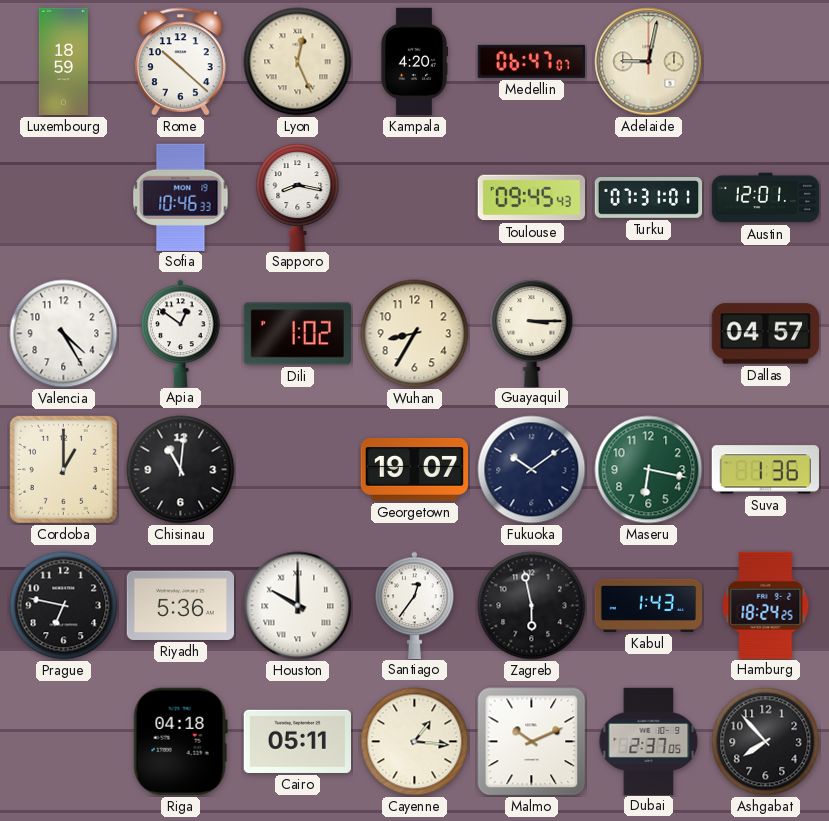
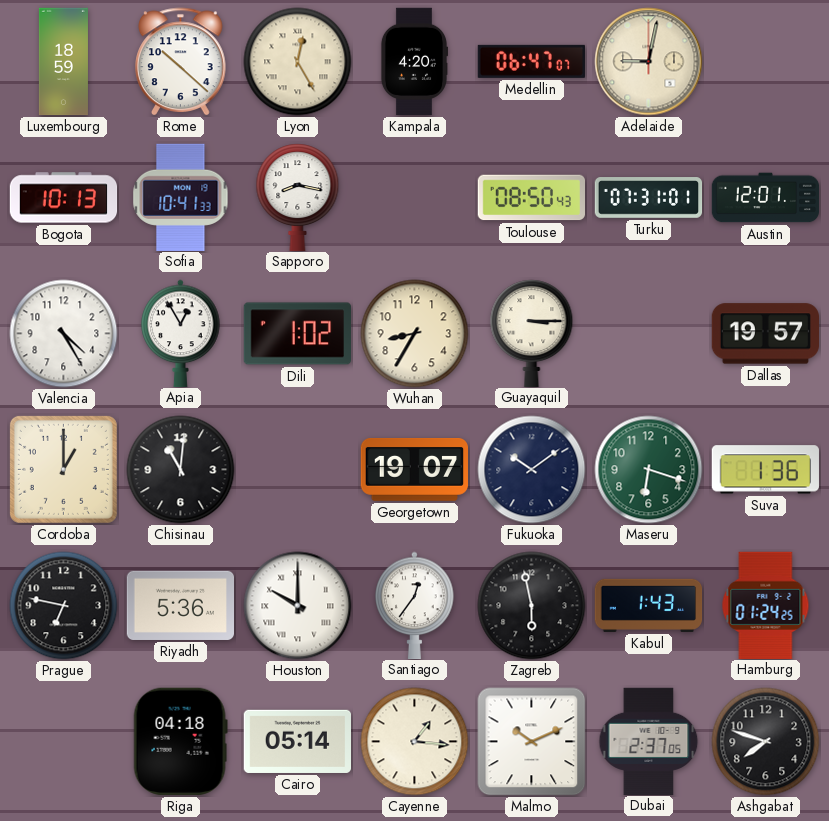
Lyon: 12:26 -> 12:25 (298, 62)
Bogota: none -> 10:13 (64, 198)
Sofia: 10:46 -> 10:41 (181, 197)
Toulouse: 09:45 -> 08:50 (531, 198)
Apia: 12:51 -> 12:55 (181, 333)
Dallas: 04:57 -> 19:57 (765, 334)
Maseru: 6:17 -> 6:18 (649, 470)
Hamburg: 18:24 -> 01:24 (766, 605)
Cairo: 05:11 -> 05:14 (297, 741)
Ashgabat: 7:53 -> 7:48 (766, 742)
